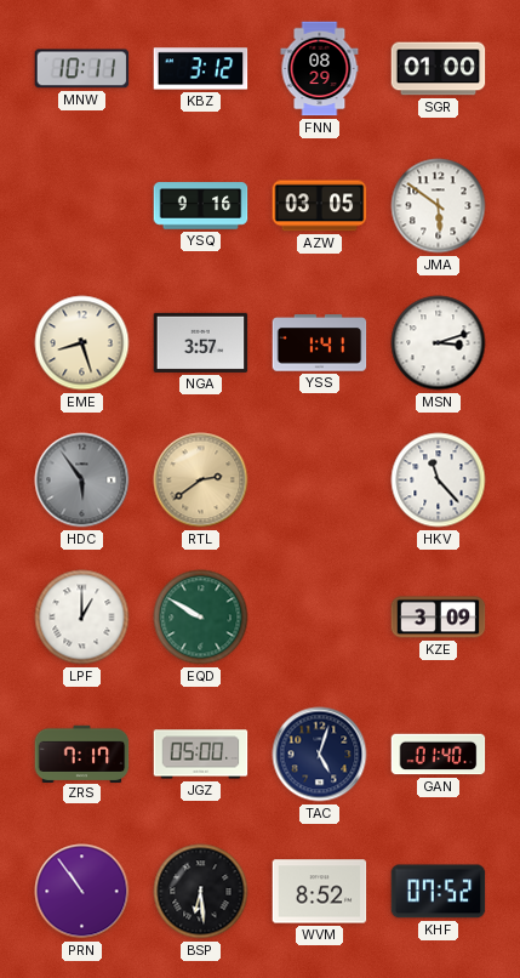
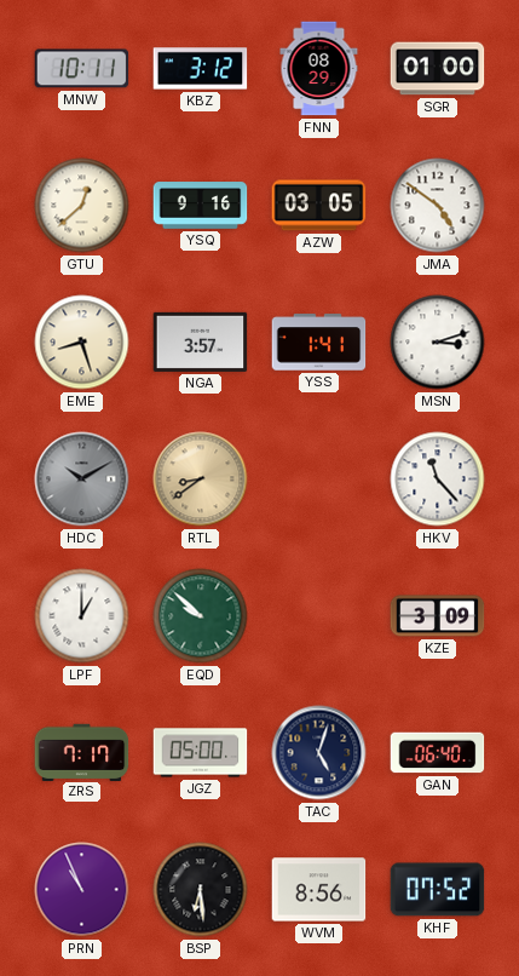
GTU: none -> 12:38 (82, 206)
JMA: 5:51 -> 4:51 (438, 206)
HDC: 5:54 -> 10:10 (82, 480)
RTL: 2:39 -> 8:39 (201, 480)
EQD: 9:50 -> 9:52 (201, 616)
GAN: 01:40 -> 06:40 (438, 753)
PRN: 10:54 -> 10:56 (82, 890)
WVM: 8:52 -> 8:56 (319, 890)
